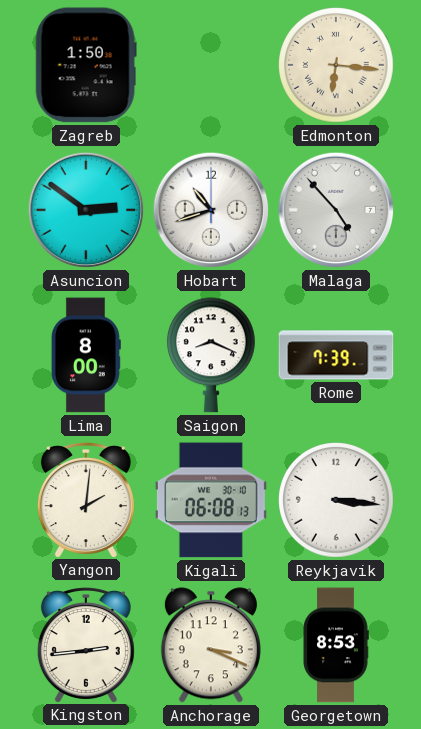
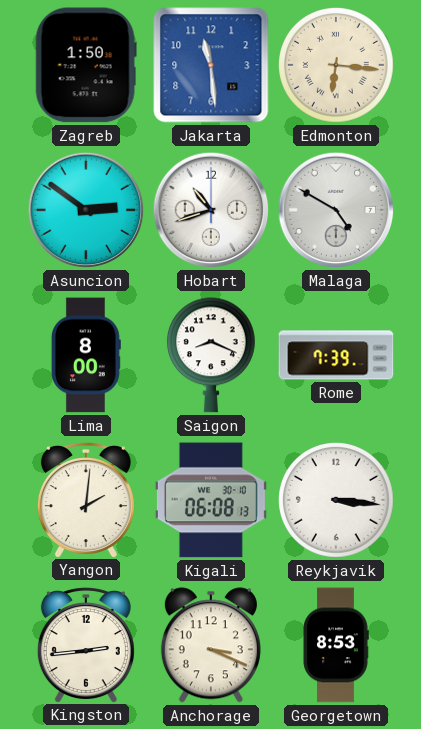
Jakarta: none -> 11:29 (211, 65)
Malaga: 4:53 -> 4:50 (336, 210)
